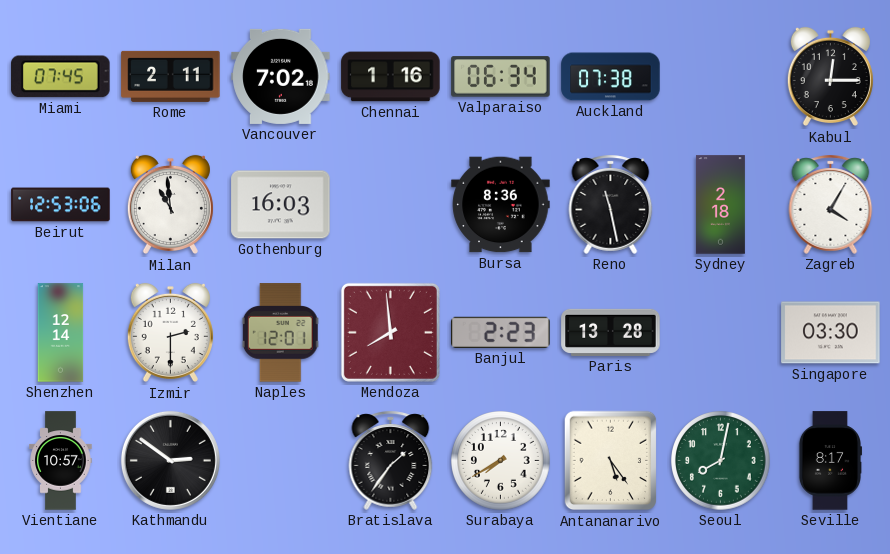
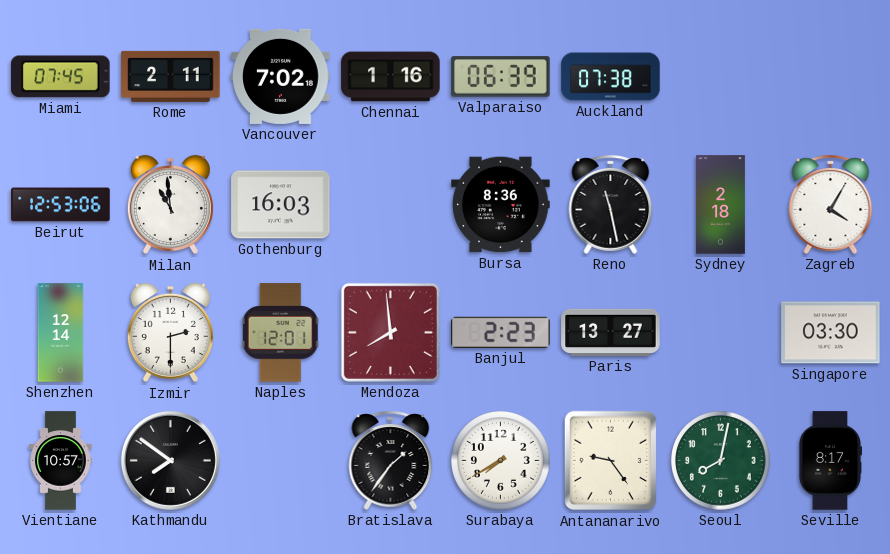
Valparaiso: 06:34 -> 06:39 (501, 77)
Kabul: 12:15 -> none (830, 77)
Paris: 13:28 -> 13:27 (611, 332)
Kathmandu: 2:51 -> 7:51 (170, 460)
Antananarivo: 5:24 -> 9:24 (611, 461)
